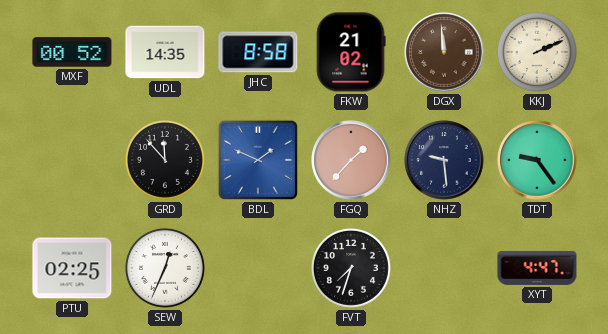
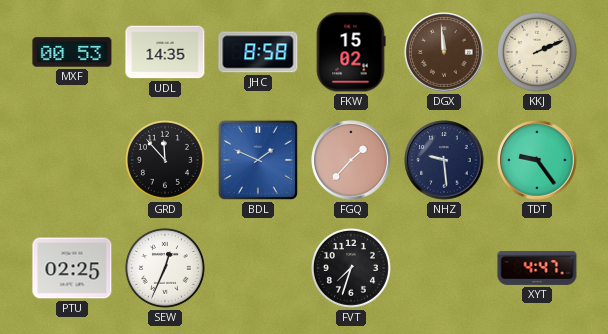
MXF: 00:52 -> 00:53 (72, 52)
FKW: 21:02 -> 15:02 (351, 52)
